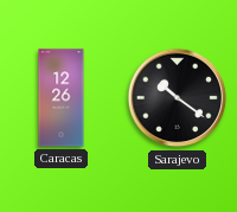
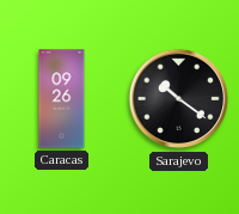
Caracas: 12:26 -> 09:26 (62, 99)
